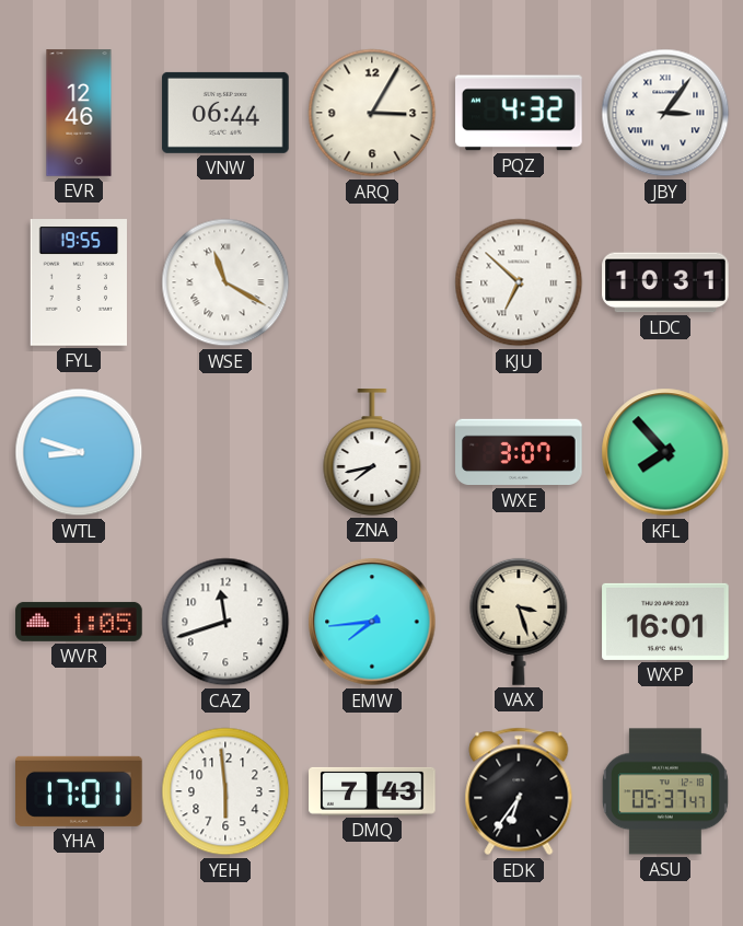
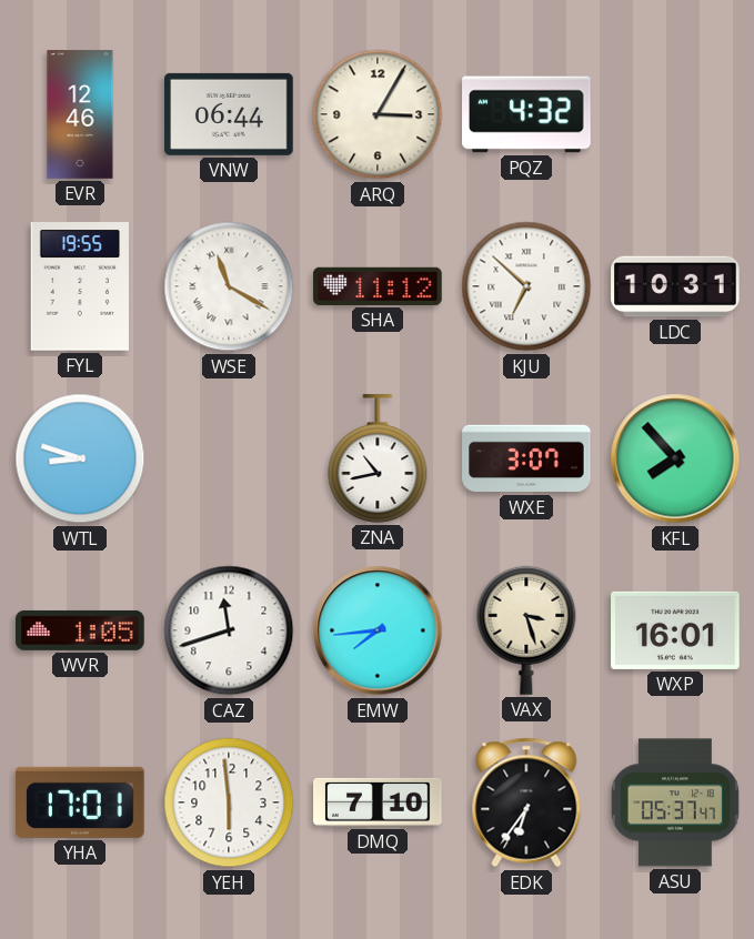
JBY: 3:06 -> none (665, 113)
SHA: none -> 11:12 (378, 286)
ZNA: 7:43 -> 10:43 (378, 458)
DMQ: 7:43 -> 7:10 (378, 802)
